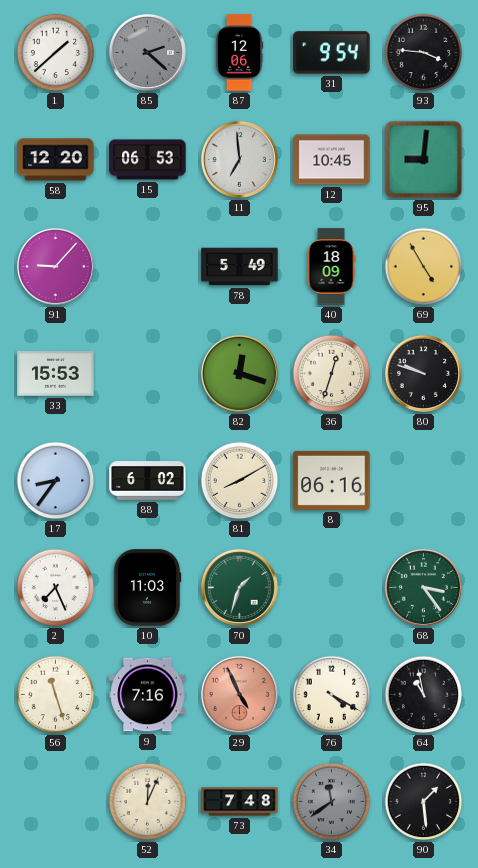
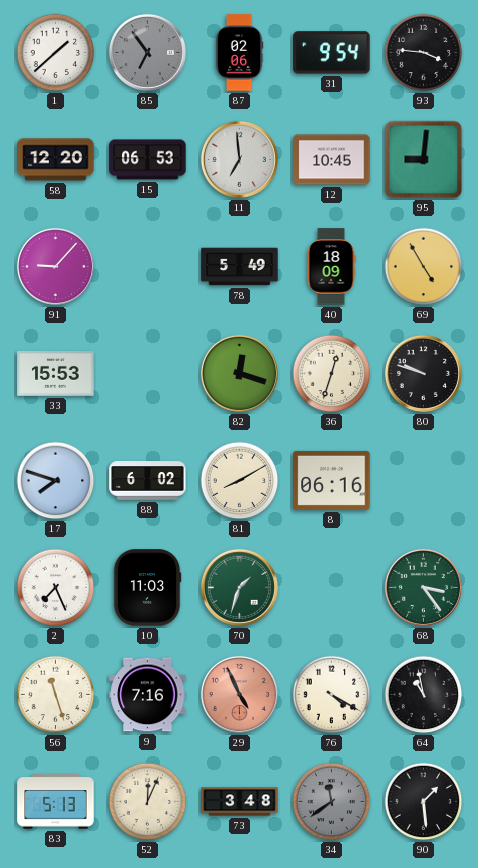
85: 2:22 -> 6:54 (147, 52)
87: 12:06 -> 02:06 (239, 53)
17: 8:36 -> 7:48 (56, 481)
83: none -> 5:13 (56, 802)
73: 7:48 -> 3:48 (240, 802)
